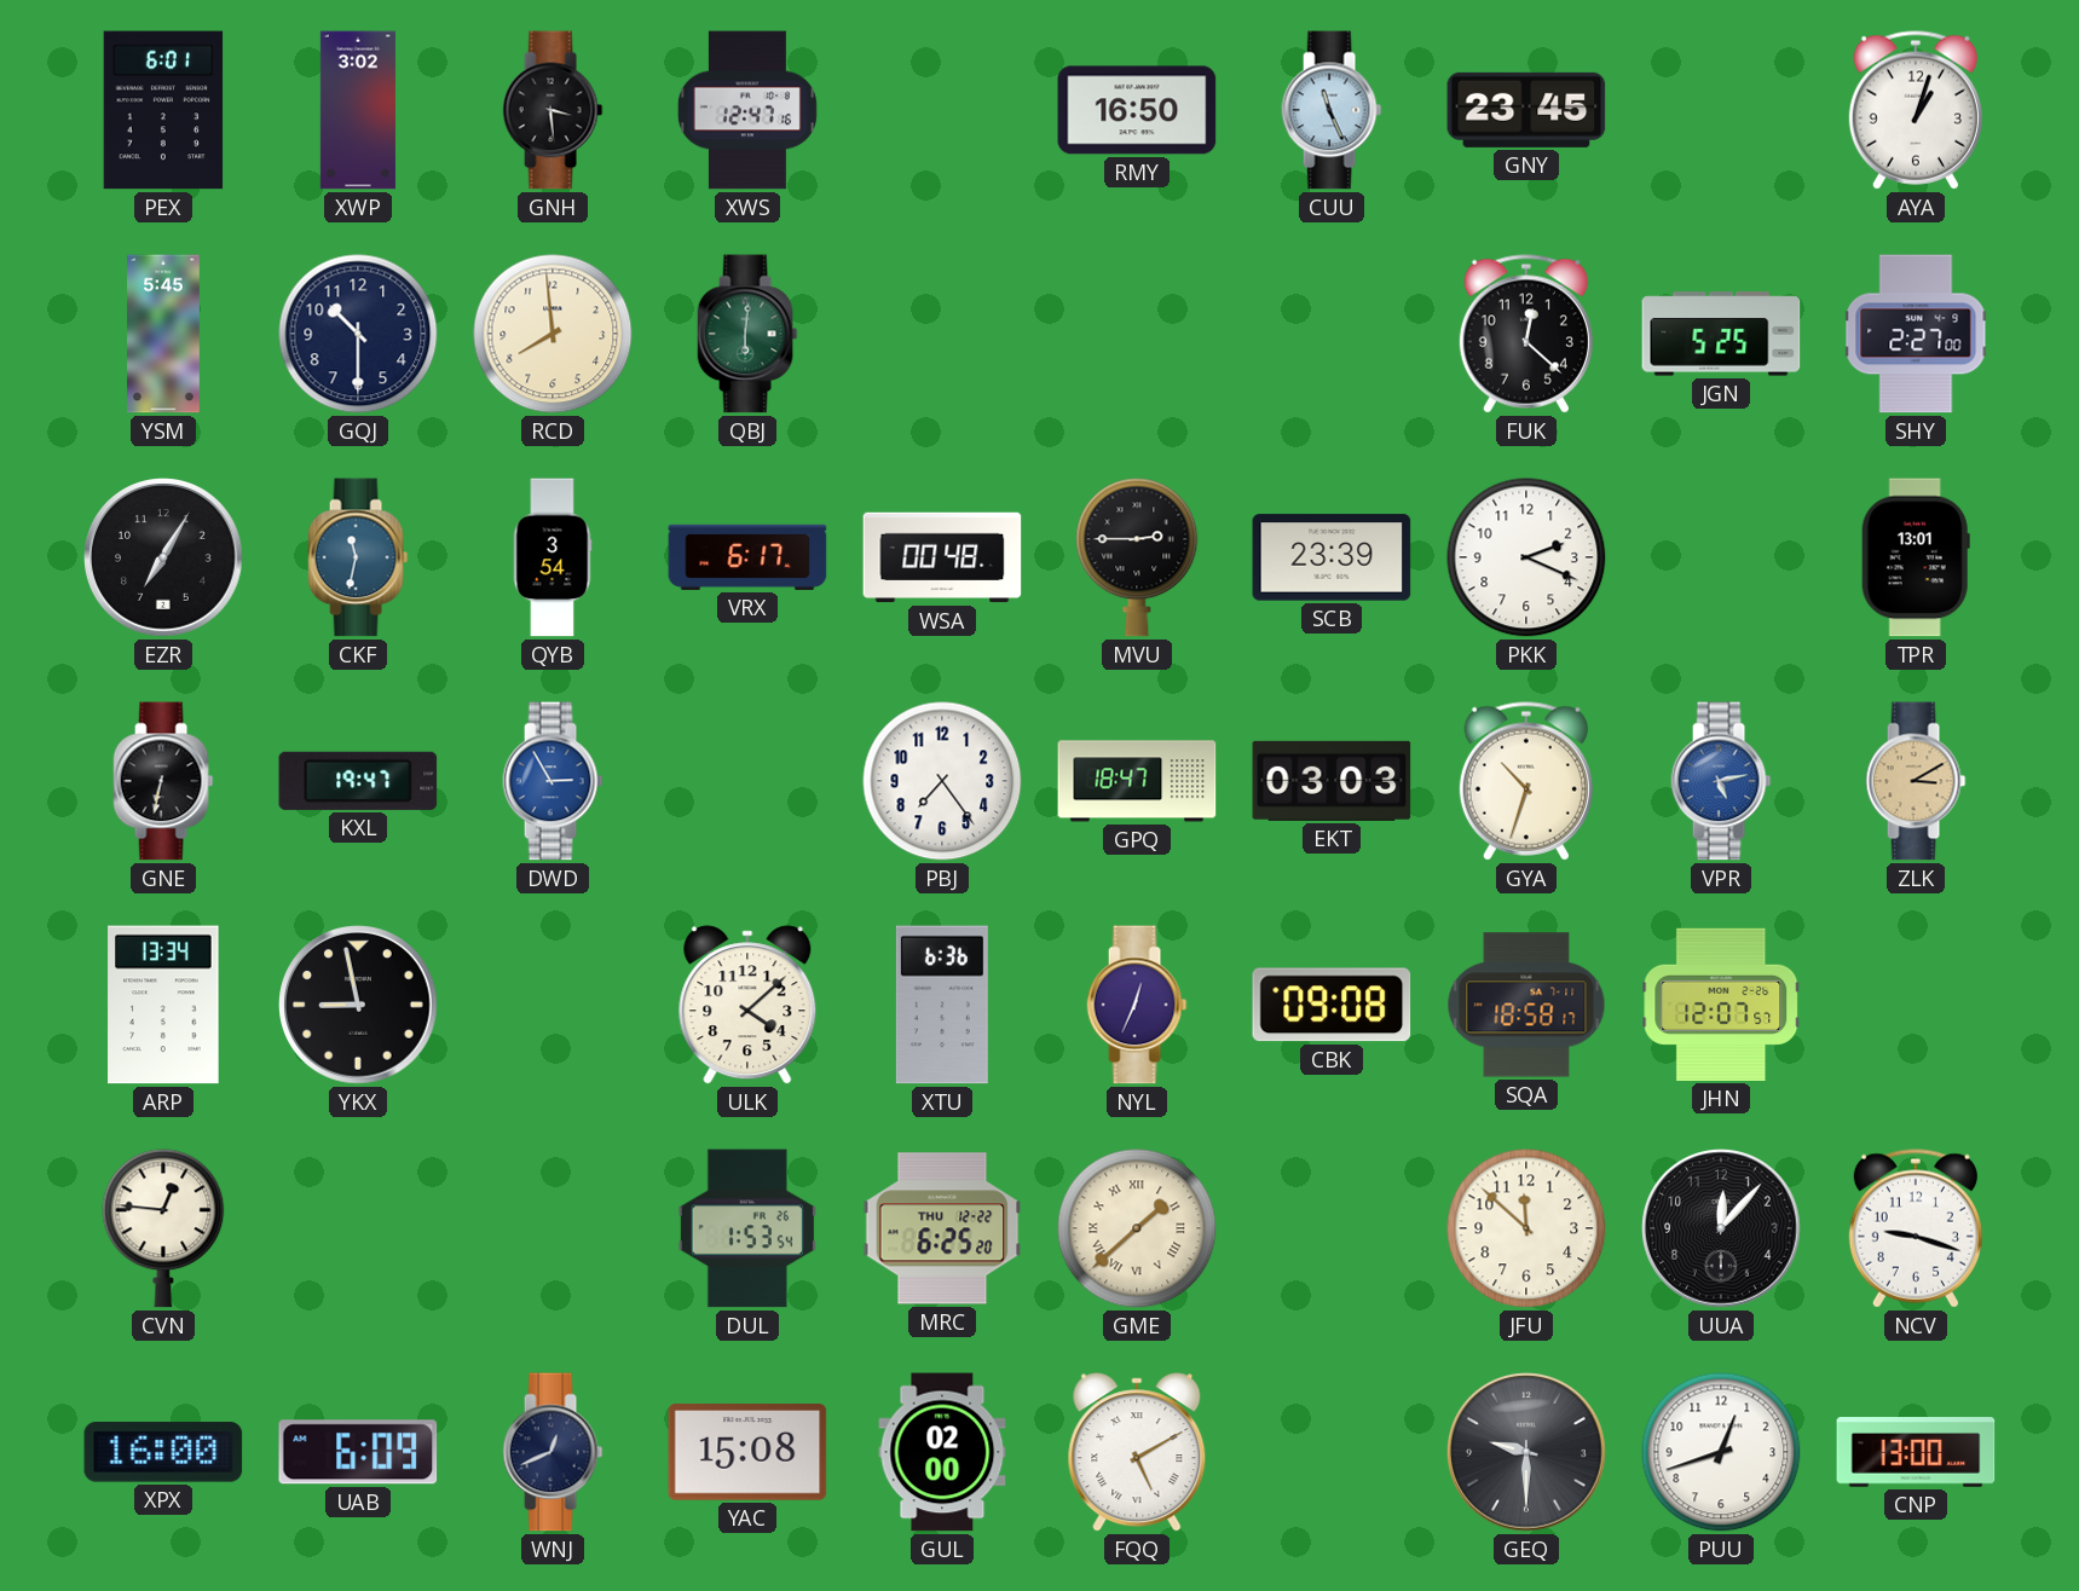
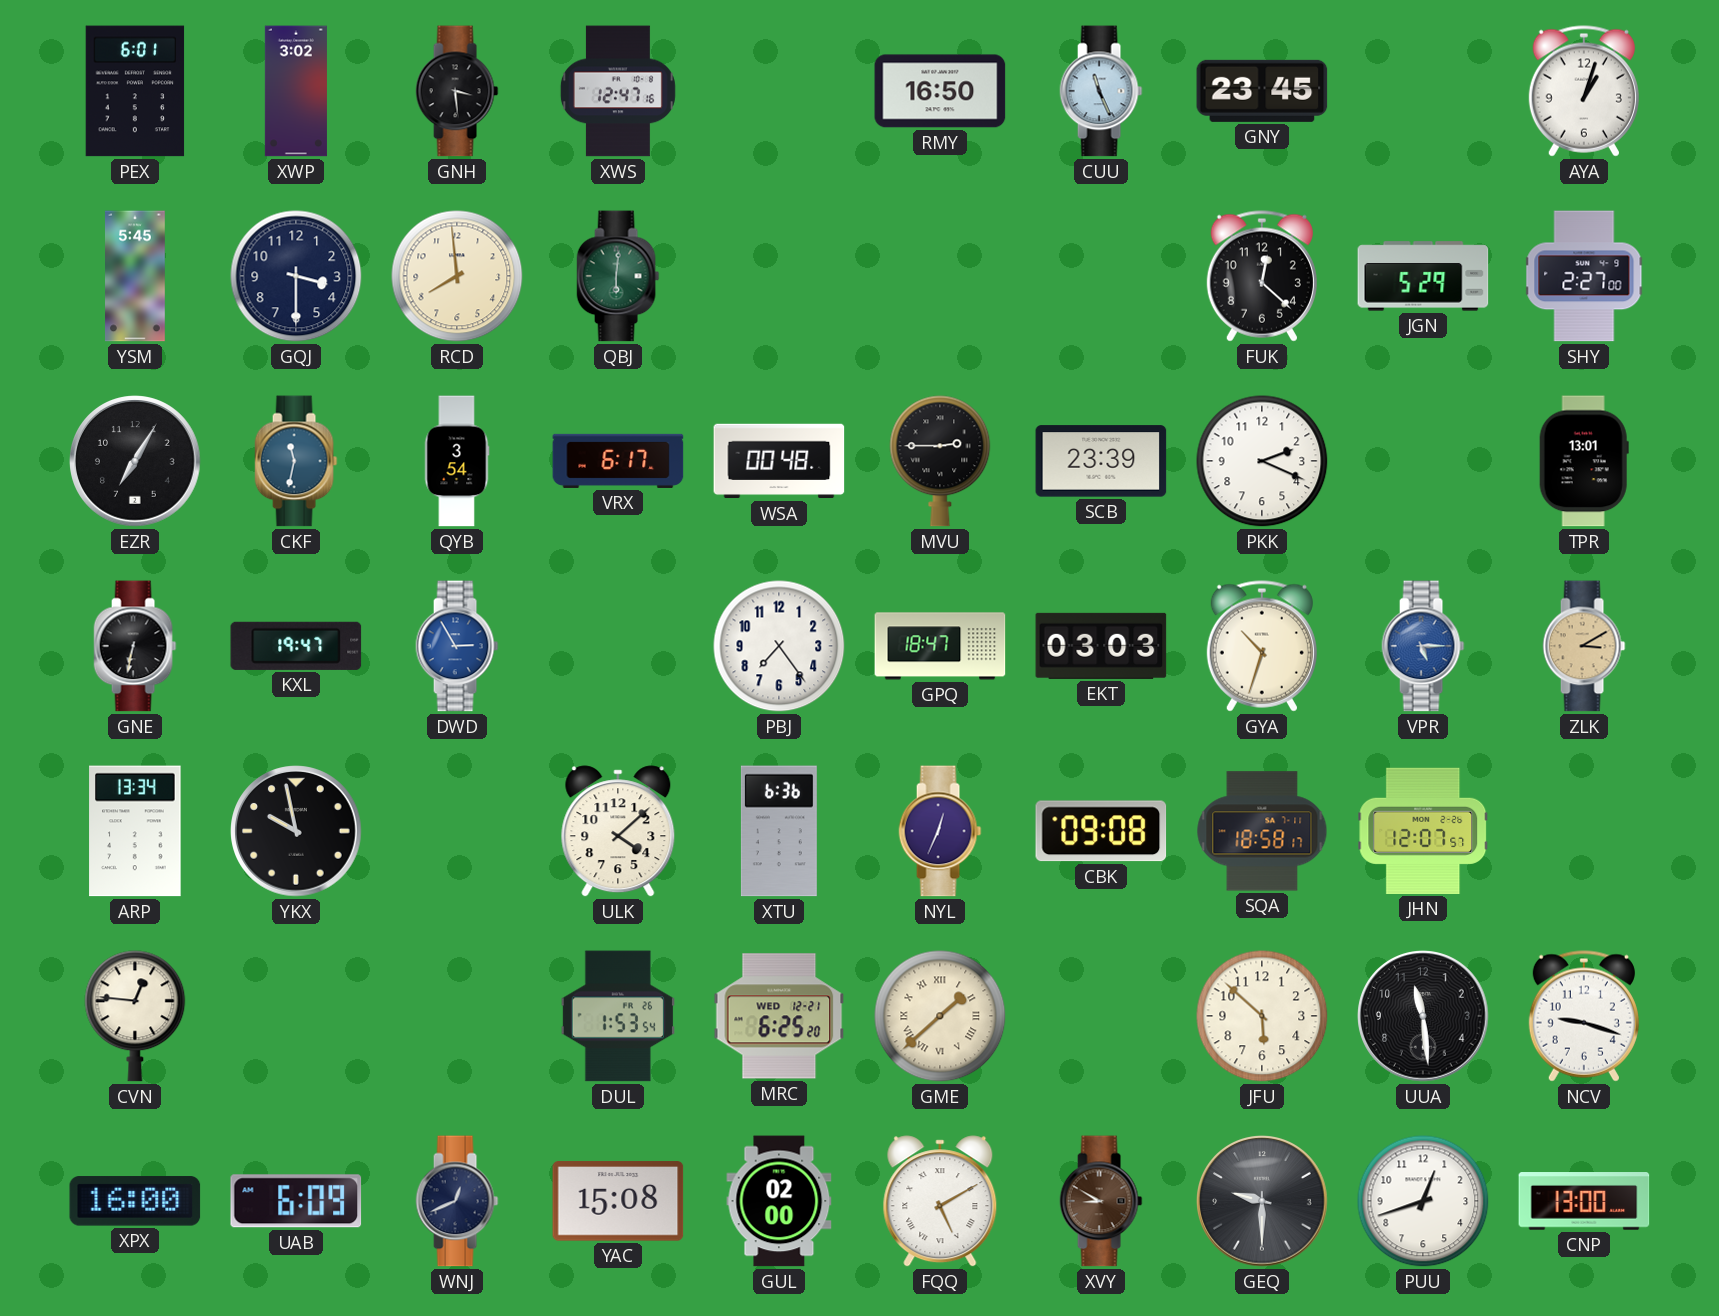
GQJ: 10:30 -> 3:30 (296, 276)
JGN: 5:25 -> 5:29 (1423, 276)
VPR: 5:13 -> 5:15 (1423, 646)
YKX: 8:58 -> 9:58 (296, 831)
MRC date: THU 12-22 -> WED 12-21 (779, 1016)
JFU: 11:52 -> 5:52 (1262, 1016)
UUA: 12:07 -> 11:29 (1423, 1016)
XVY: none -> 8:50 (1101, 1201)
